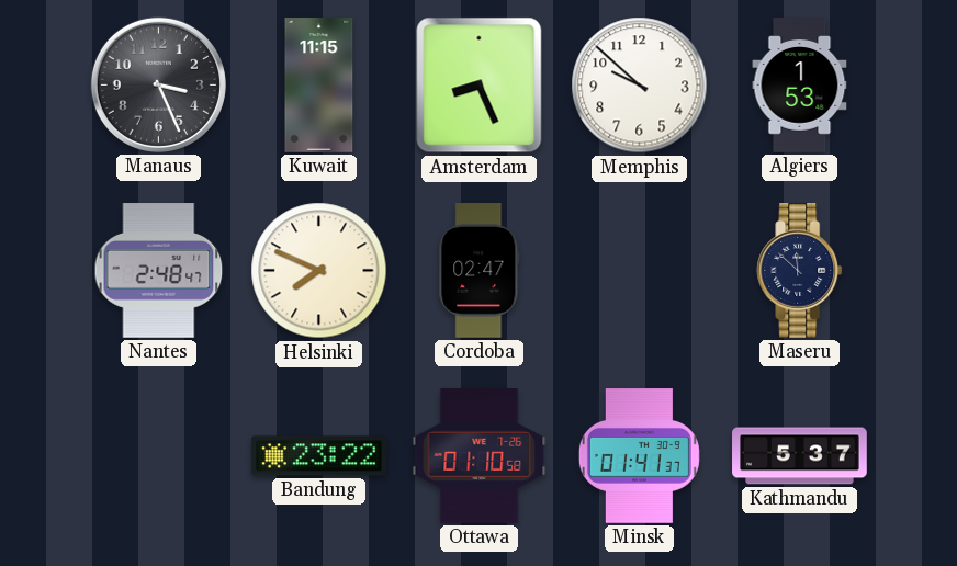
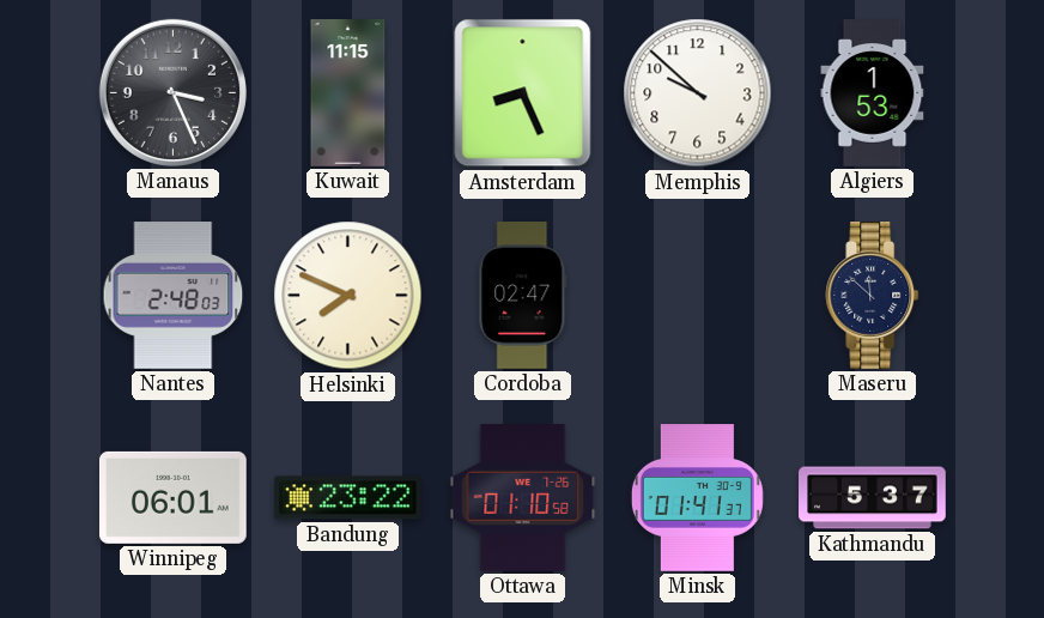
Nantes: 2:48:47 -> 2:48:03 (174, 296)
Winnipeg: none -> 06:01 (172, 497)
